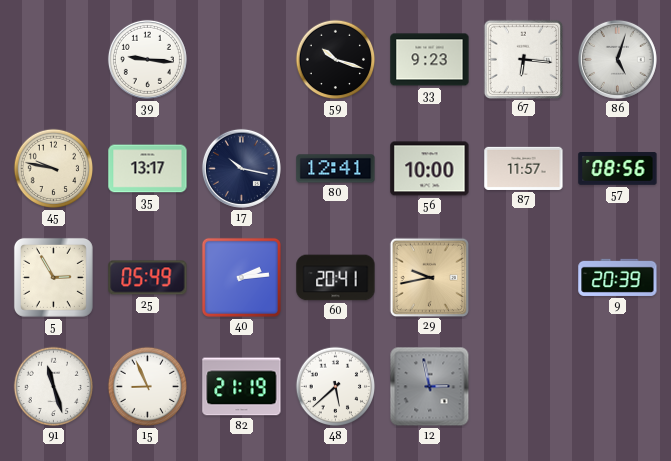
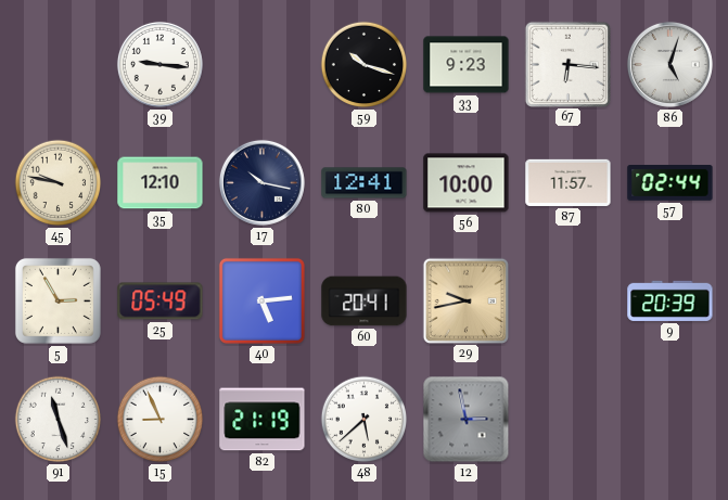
35: 13:17 -> 12:10 (161, 183)
57: 08:56 -> 02:44 (670, 183)
40: 2:14 -> 5:14 (261, 300)
